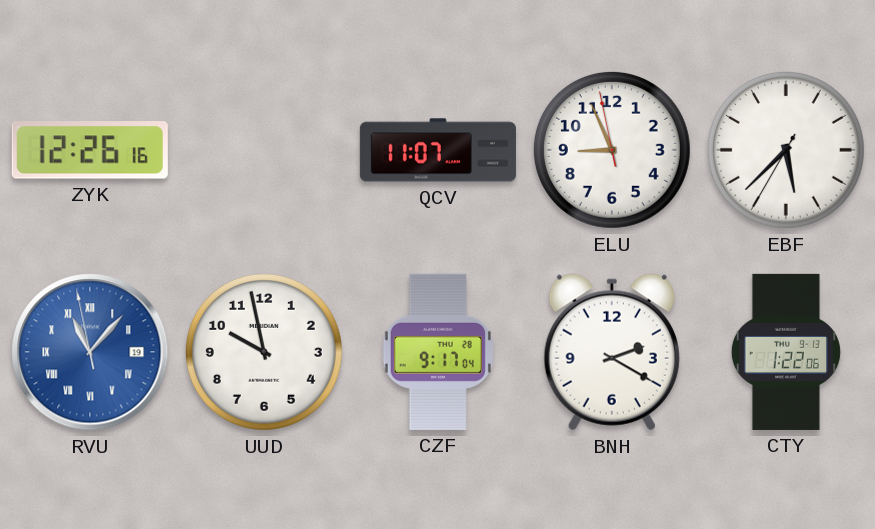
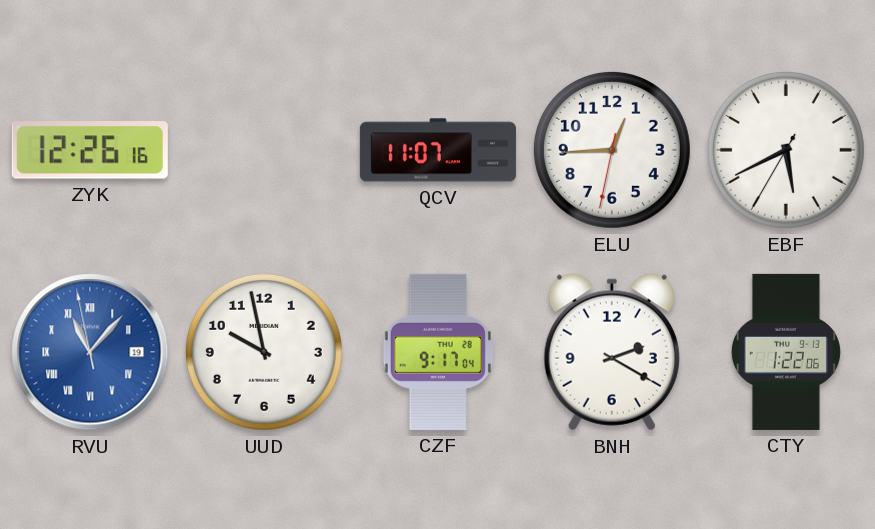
ELU: 8:55 -> 12:44 (612, 150)
EBF: 5:37 -> 5:40 (786, 150)
